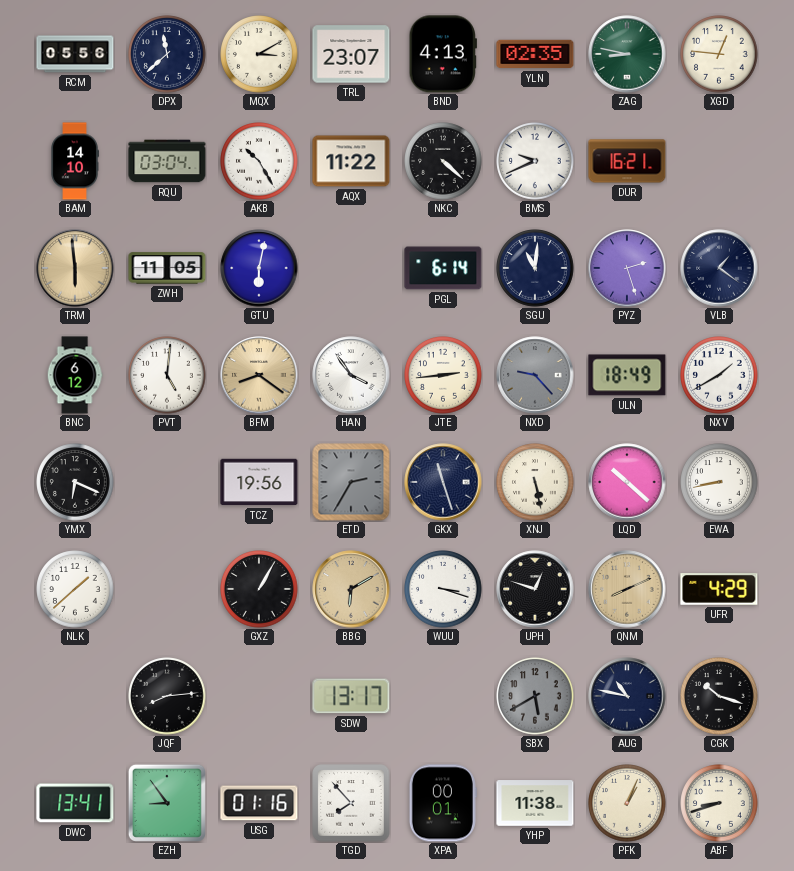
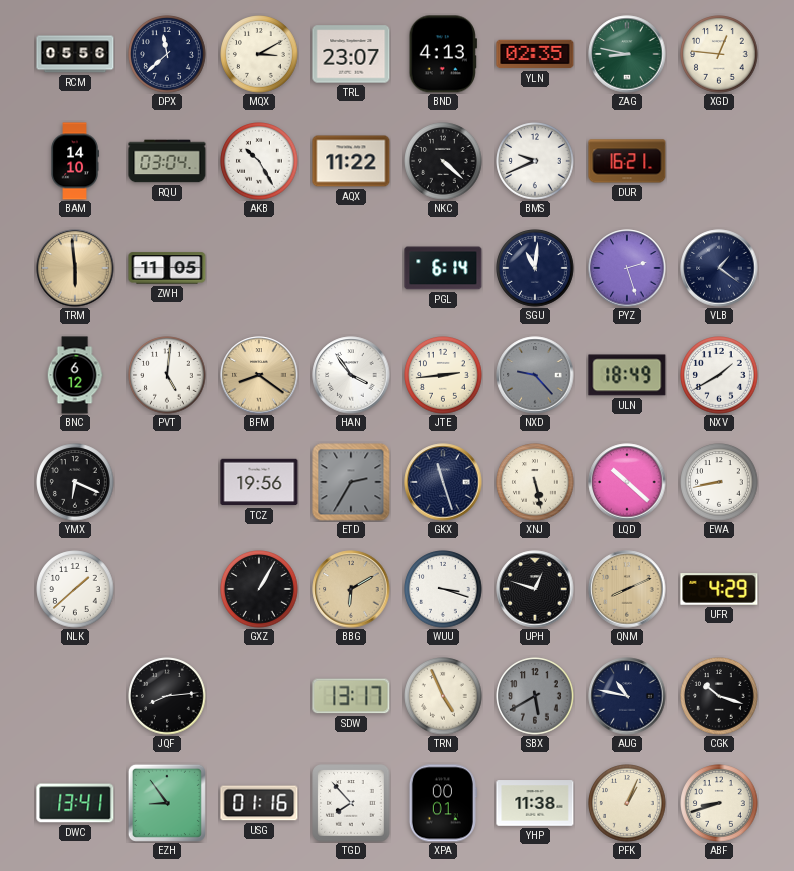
GTU: 6:02 -> none (259, 268)
TRN: none -> 4:56 (443, 696)
